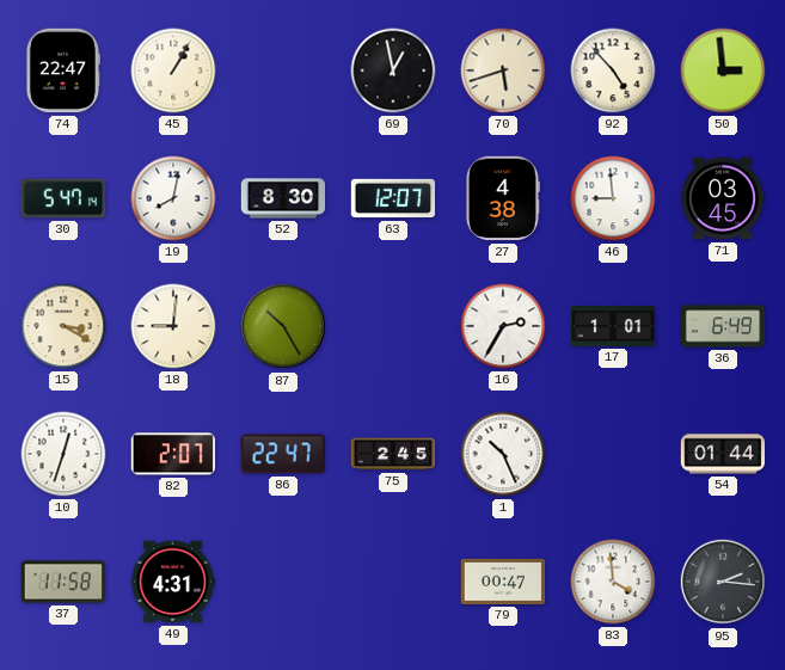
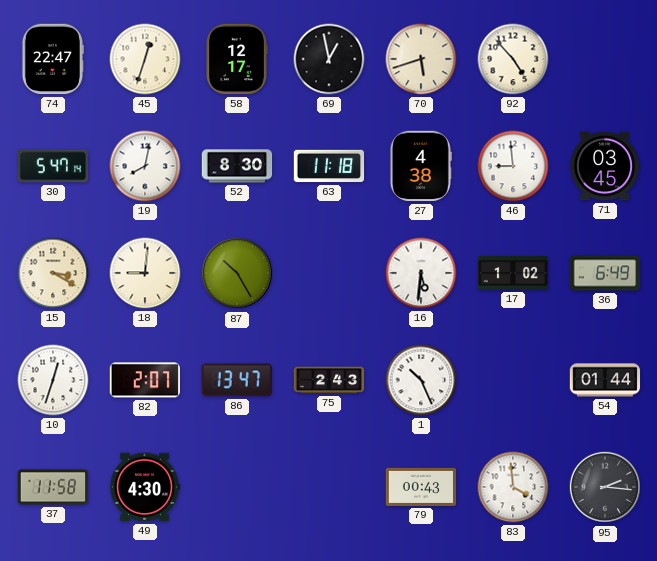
45: 1:05 -> 12:33 (145, 59)
58: none -> 12:17 (237, 59)
50: 2:59 -> none (723, 70)
63: 12:07 -> 11:18 (329, 166)
16: 2:35 -> 5:31 (421, 273)
17: 1:01 -> 1:02 (513, 273)
86: 22:47 -> 13:47 (236, 380)
75: 2:45 -> 2:43 (329, 380)
49: 4:31 -> 4:30 (145, 487)
79: 00:47 -> 00:43 (421, 487)
